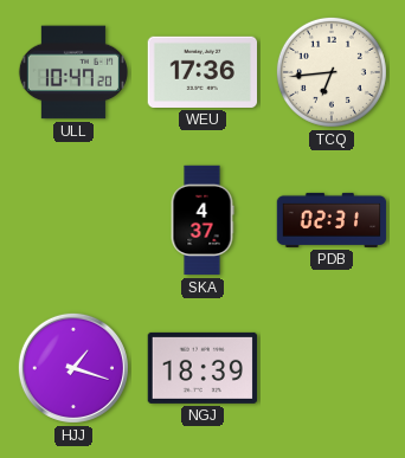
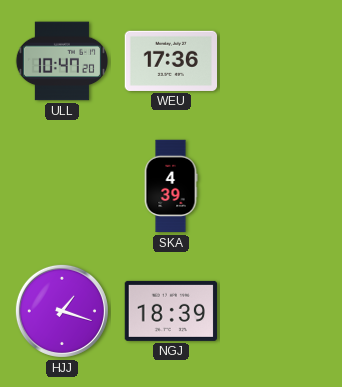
TCQ: 6:44 -> none (332, 72)
SKA: 4:37 -> 4:39 (171, 186)
PDB: 02:31 -> none (332, 220)
